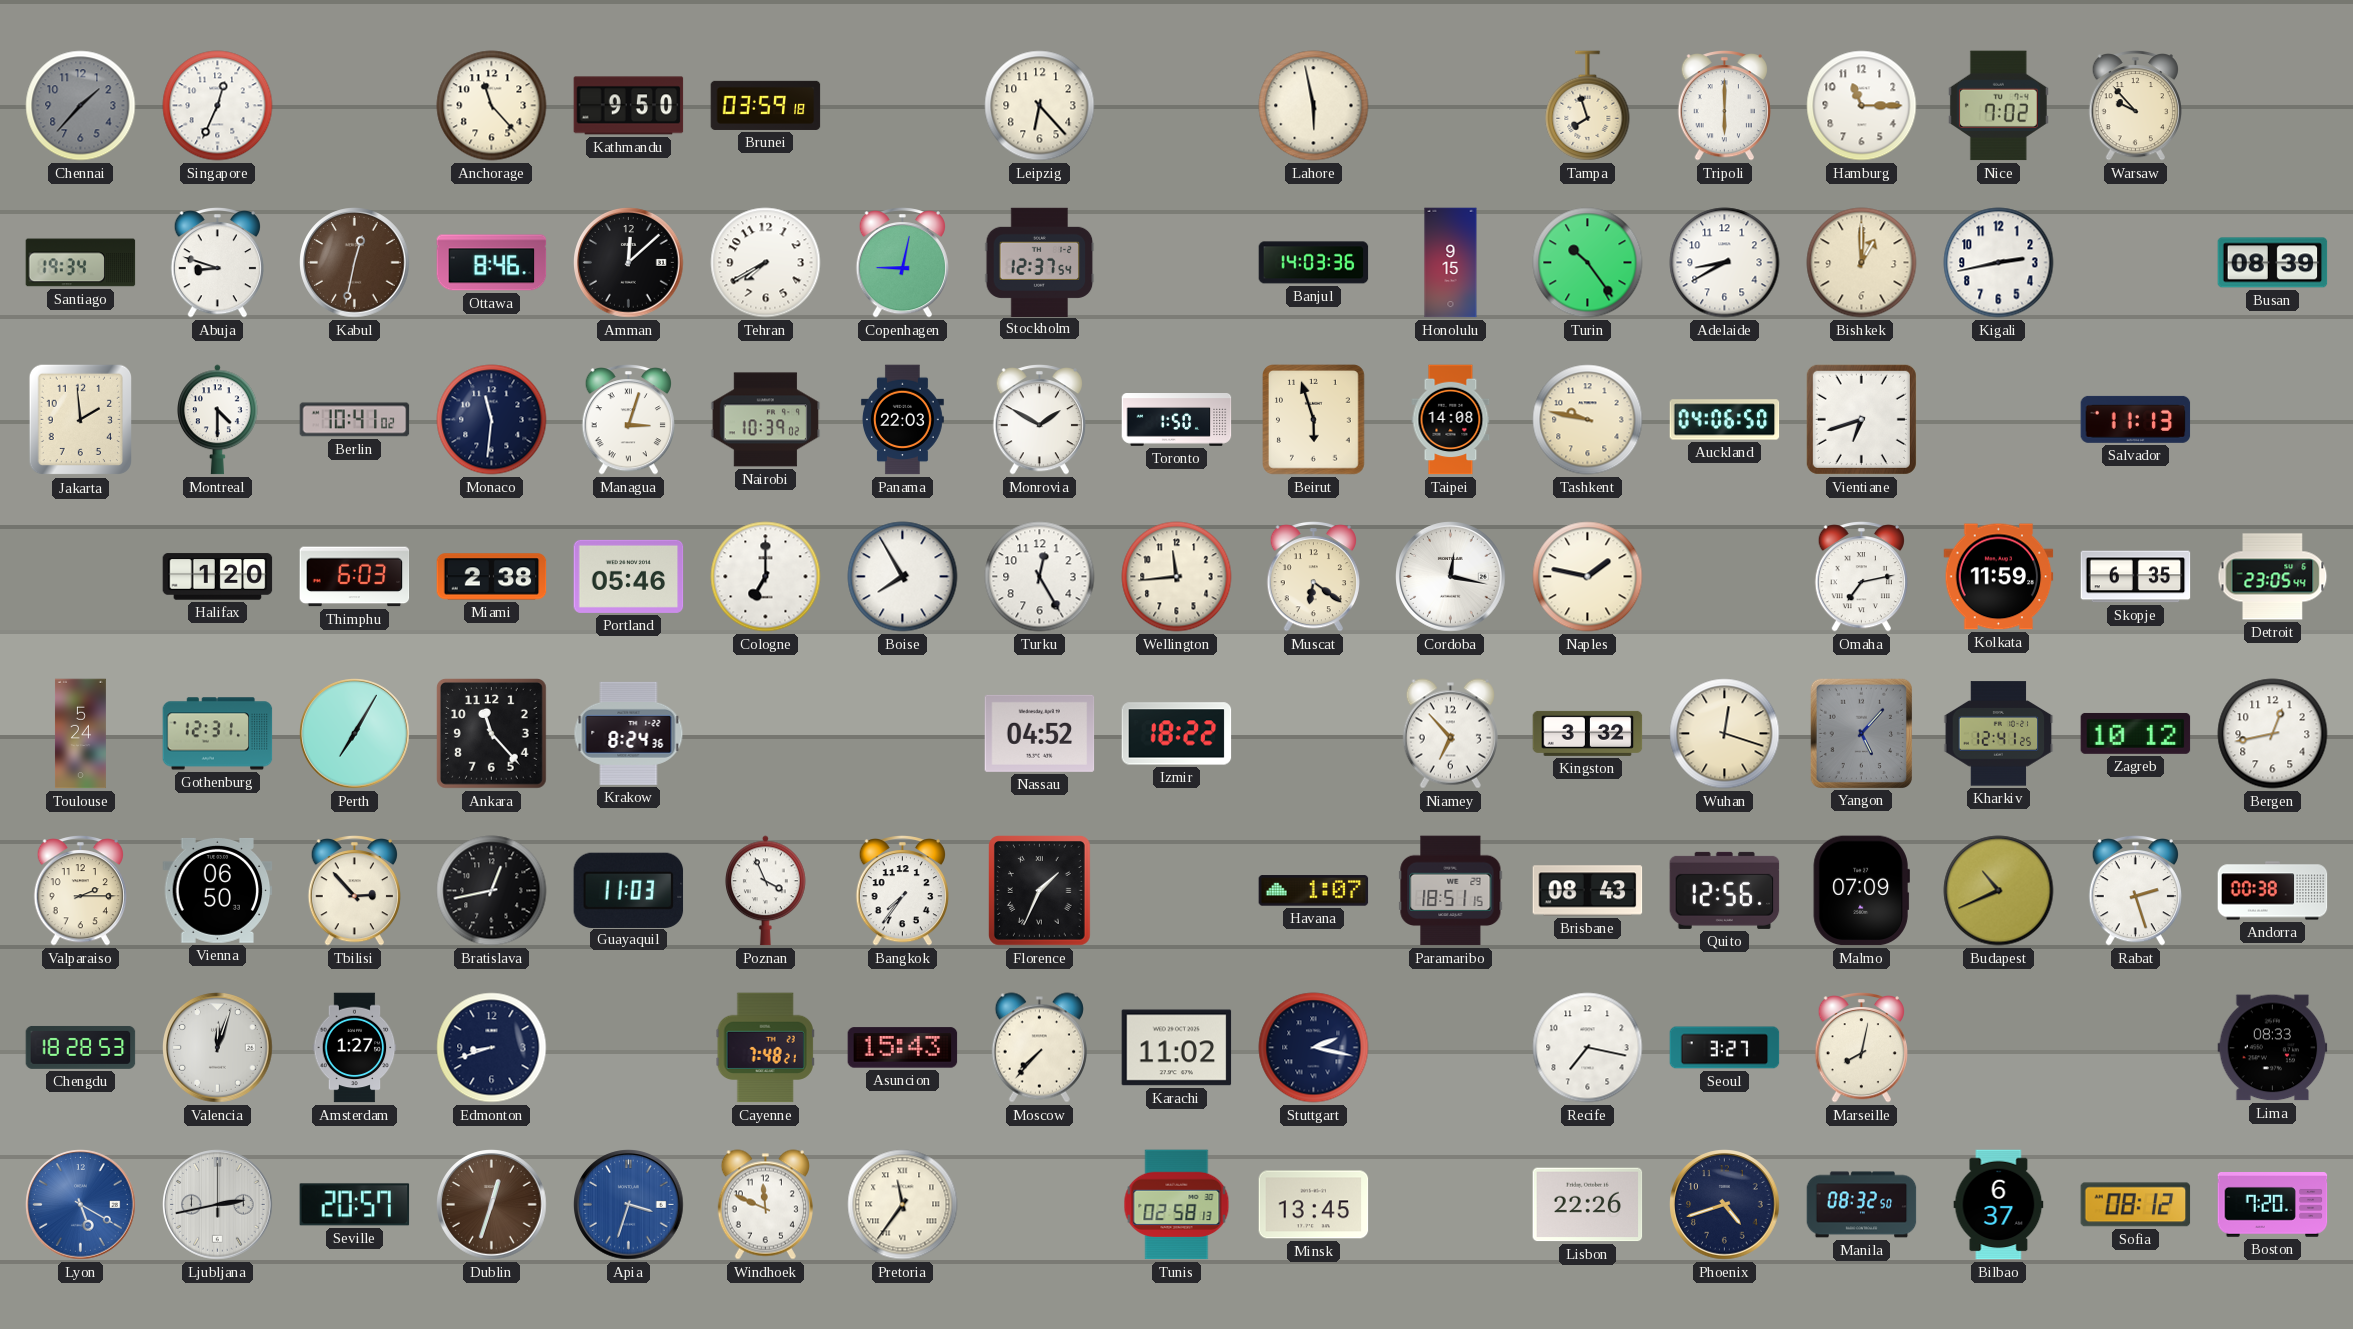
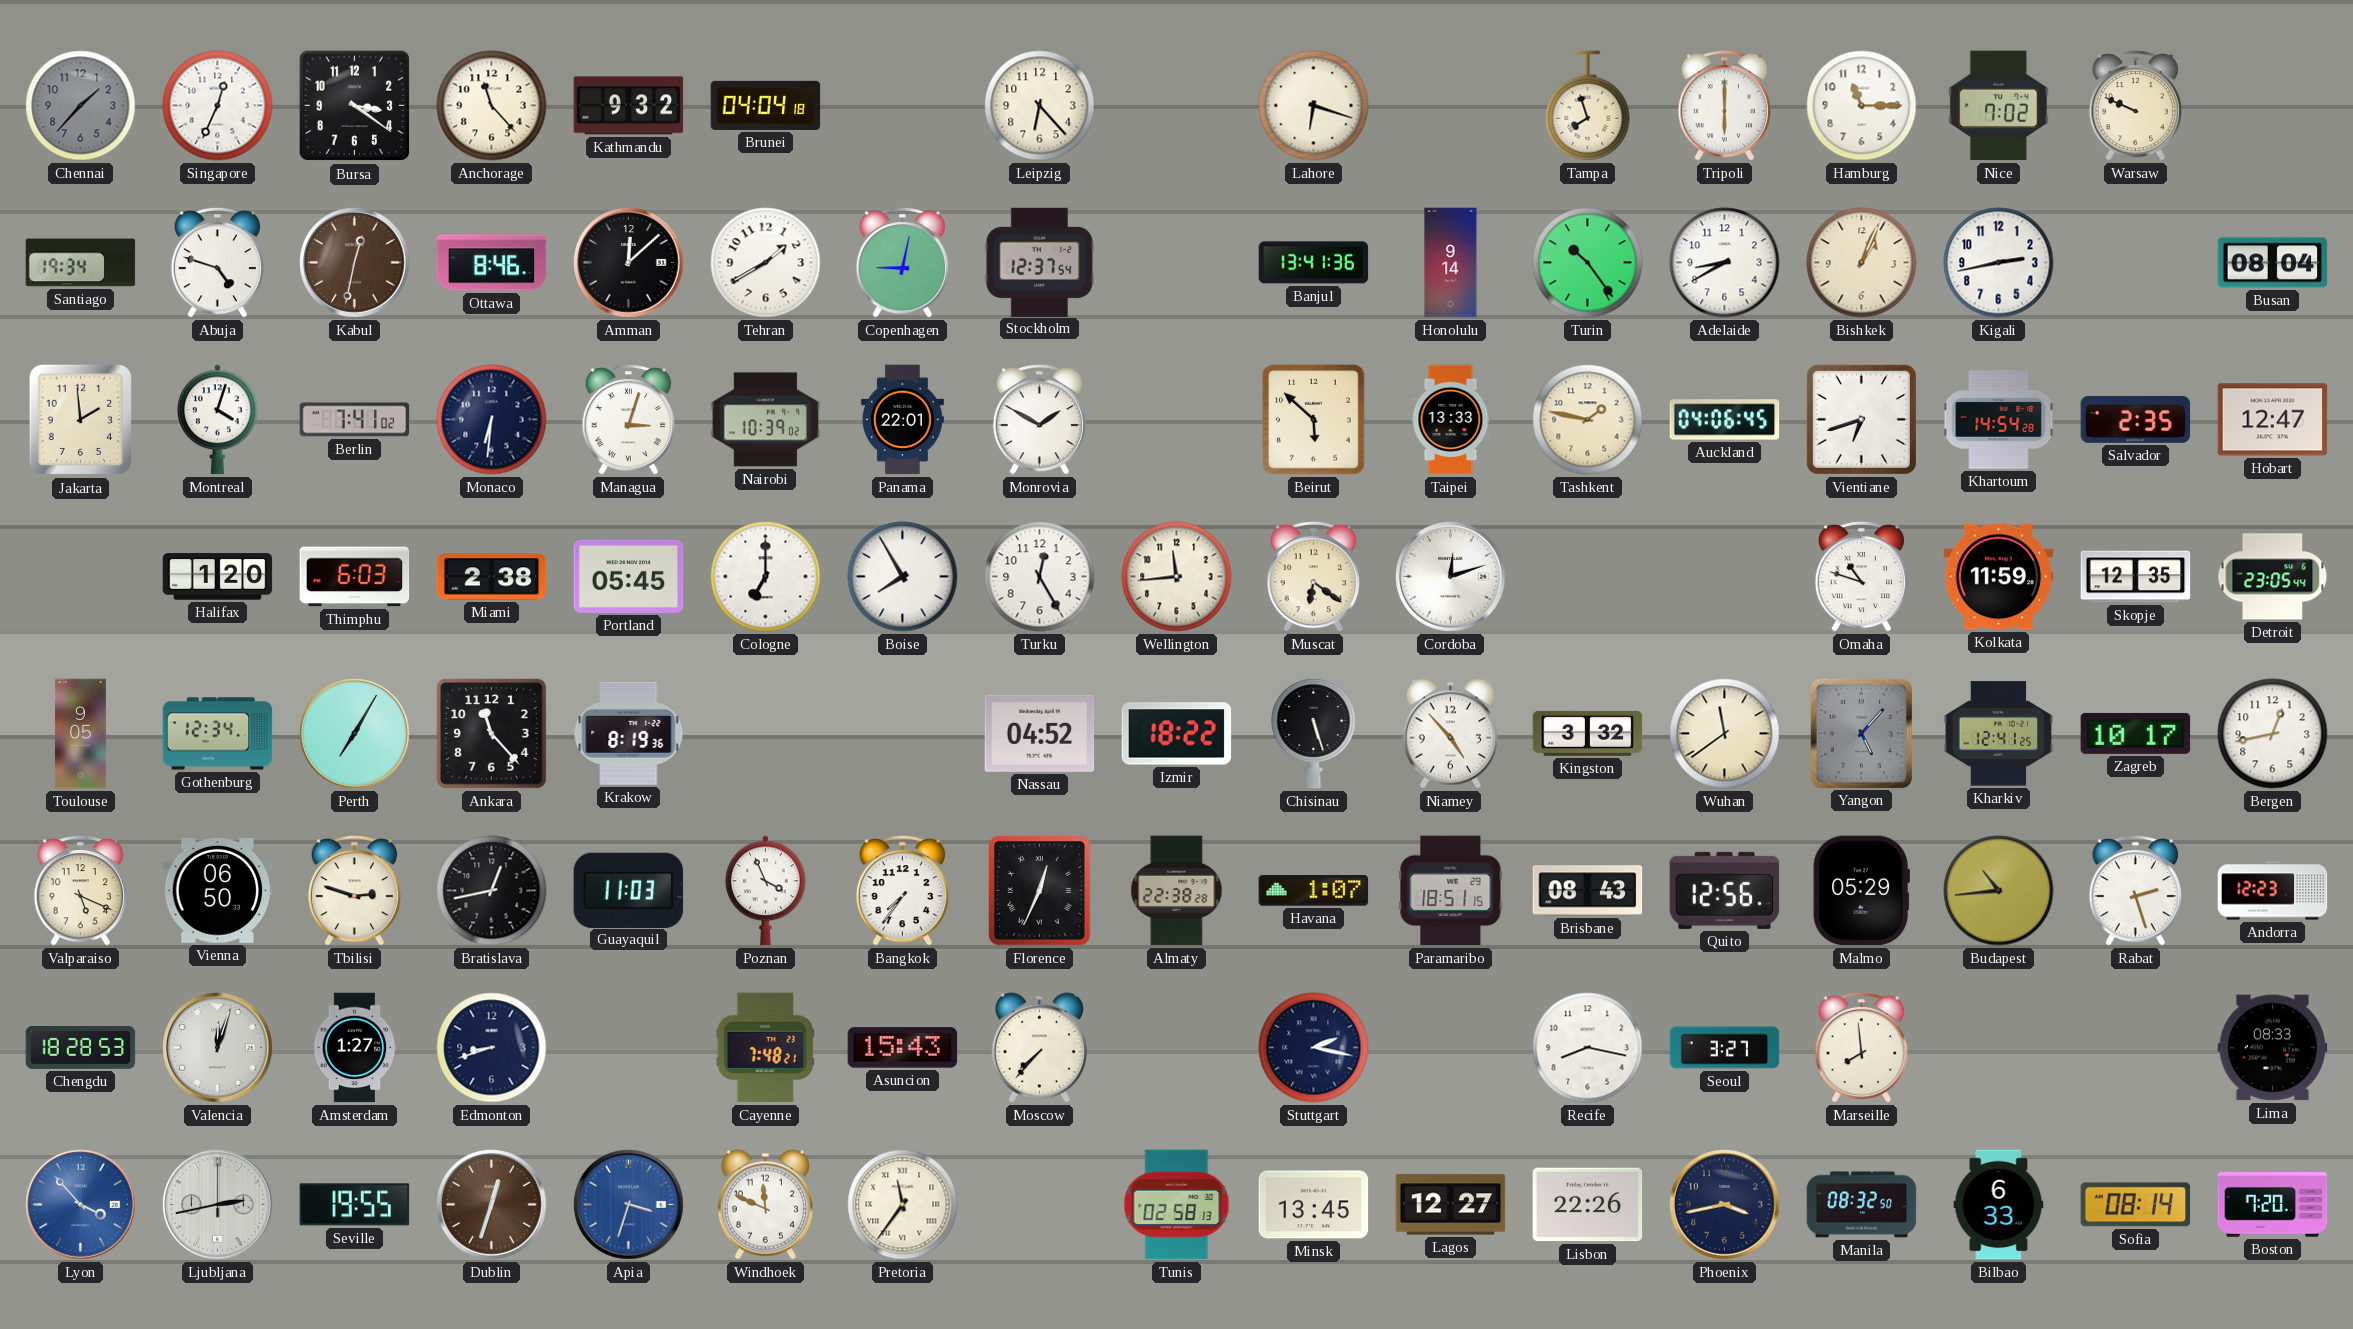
Bursa: none -> 3:21 (355, 106)
Kathmandu: 9:50 -> 9:32 (629, 106)
Brunei: 03:59 -> 04:04 (766, 105)
Lahore: 5:58 -> 6:18 (1314, 106)
Warsaw: 9:53 -> 9:49 (2135, 106)
Abuja: 8:48 -> 4:48 (217, 263)
Tehran: 7:40 -> 1:40 (766, 263)
Banjul: 14:03 -> 13:41 (1314, 263)
Honolulu: 9:15 -> 9:14 (1451, 263)
Bishkek: 1:00 -> 1:04 (1862, 263)
Busan: 08:39 -> 08:04 (2273, 263)
Montreal: 4:30 -> 4:03 (218, 420)
Berlin: 10:41 -> 7:41 (355, 420)
Monaco: 11:31 -> 6:31 (492, 420)
Panama: 22:03 -> 22:01 (902, 420)
Toronto: 1:50 -> none (1177, 420)
Beirut: 5:57 -> 5:52 (1314, 420)
Taipei: 14:08 -> 13:33 (1451, 420)
Tashkent: 9:47 -> 1:47 (1588, 420)
Auckland: 04:06:50 -> 04:06:45 (1725, 420)
Khartoum: none -> 14:54 (1999, 420)
Salvador: 11:13 -> 2:35 (2136, 419)
Hobart: none -> 12:47 (2273, 420)
Portland: 05:46 -> 05:45 (629, 576)
Cordoba: 12:17 -> 12:12 (1451, 577)
Naples: 1:47 -> none (1588, 577)
Omaha: 7:13 -> 10:48 (1861, 577)
Skopje: 6:35 -> 12:35 (2136, 577)
Toulouse: 5:24 -> 9:05 (80, 734)
Gothenburg: 12:31 -> 12:34 (218, 734)
Krakow: 8:24 -> 8:19 (629, 733)
Chisinau: none -> 5:27 (1314, 733)
Niamey: 6:53 -> 4:53 (1450, 734)
Wuhan: 12:18 -> 11:39 (1725, 734)
Zagreb: 10:12 -> 10:17 (2136, 733)
Valparaiso: 2:15 -> 5:19 (80, 891)
Tbilisi: 2:53 -> 2:48 (354, 891)
Florence: 1:34 -> 12:34 (1040, 891)
Almaty: none -> 22:38 (1177, 891)
Malmo: 07:09 -> 05:29 (1861, 891)
Budapest: 10:41 -> 10:44 (1999, 891)
Andorra: 00:38 -> 12:23 (2273, 891)
Karachi: 11:02 -> none (1177, 1048)
Recife: 7:17 -> 8:17 (1588, 1048)
Marseille: 8:02 -> 7:59 (1861, 1048)
Lyon: 5:20 -> 3:53 (81, 1205)
Seville: 20:57 -> 19:55 (355, 1205)
Lagos: none -> 12:27 (1451, 1205)
Phoenix: 4:42 -> 3:43 (1725, 1205)
Bilbao: 6:37 -> 6:33 (1999, 1205)
Sofia: 08:12 -> 08:14 (2136, 1205)
